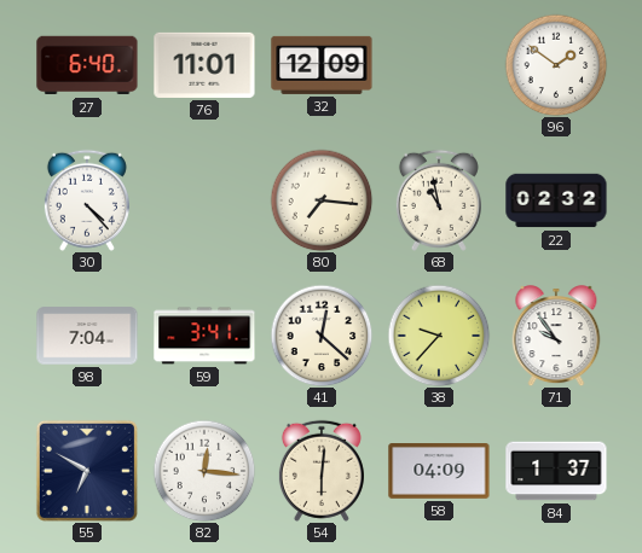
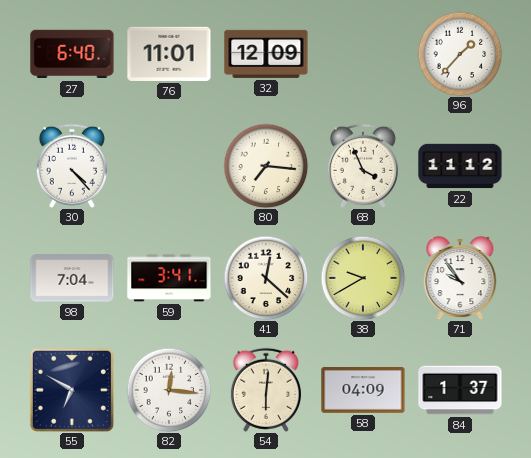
96: 1:51 -> 1:37 (460, 54)
68: 10:58 -> 3:56 (363, 166)
22: 02:32 -> 11:12 (460, 166)
38: 9:37 -> 9:40 (363, 278)
